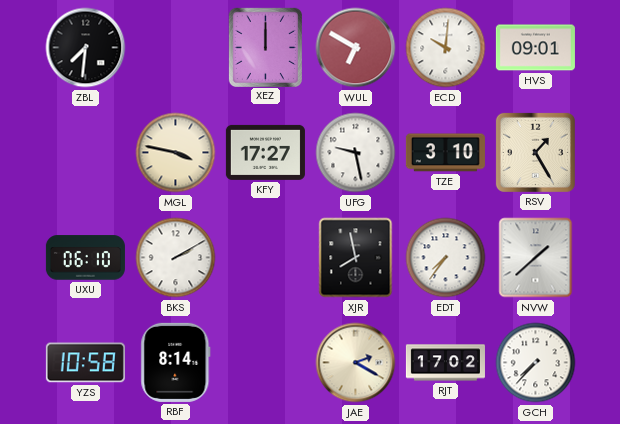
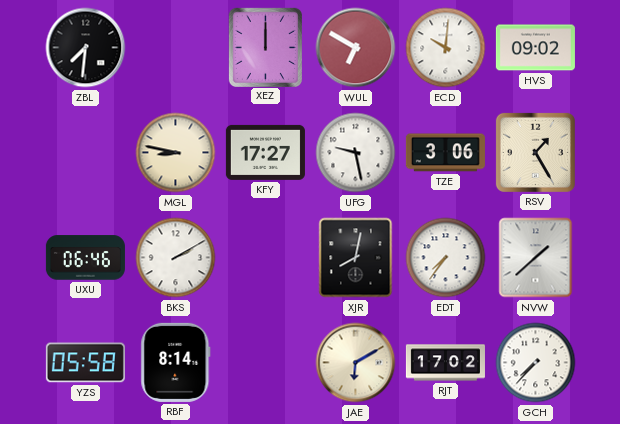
HVS: 09:01 -> 09:02 (535, 48)
MGL: 3:47 -> 8:47 (176, 153)
TZE: 3:10 -> 3:06 (445, 153)
UXU: 06:10 -> 06:46 (85, 258)
XJR: 7:58 -> 8:02 (356, 258)
YZS: 10:58 -> 05:58 (85, 363)
JAE: 2:20 -> 6:10 (356, 363)
